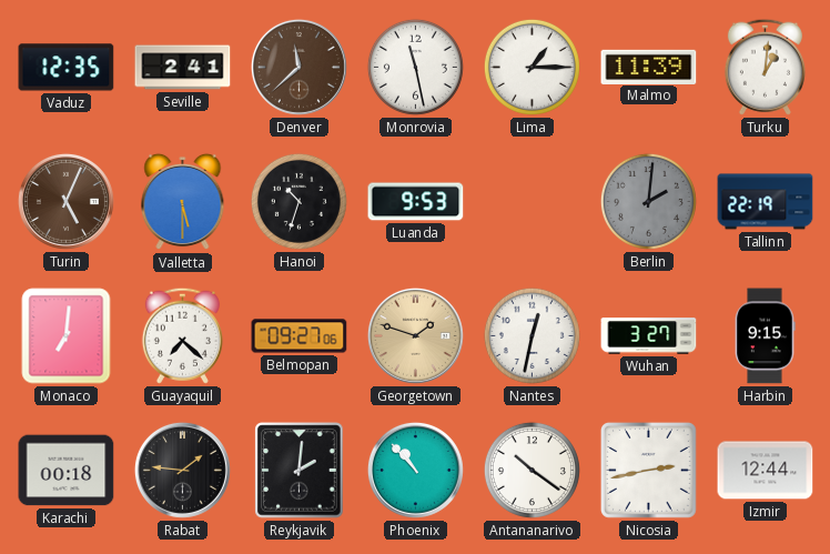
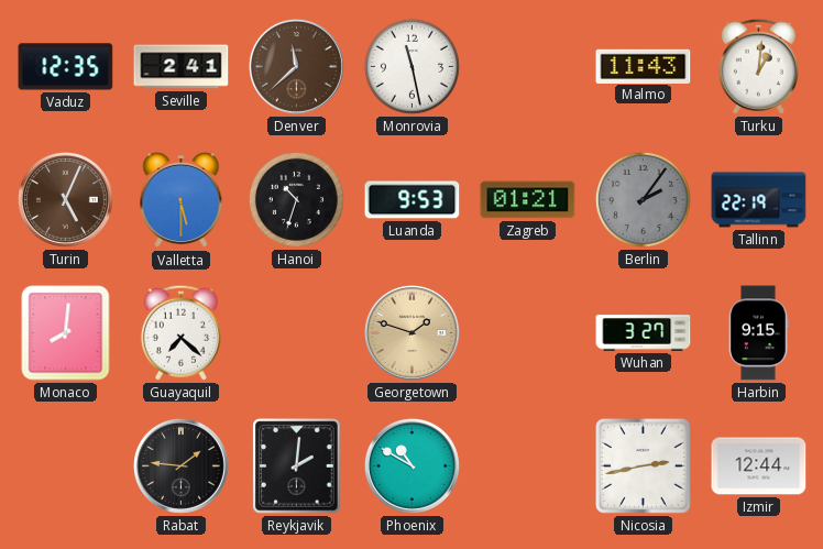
Lima: 1:15 -> none (532, 67)
Malmo: 11:39 -> 11:43 (644, 66)
Zagreb: none -> 01:21 (528, 200)
Berlin: 2:01 -> 2:06 (643, 199)
Monaco: 7:01 -> 8:01 (66, 333)
Belmopan: 09:27 -> none (300, 336)
Nantes: 12:32 -> none (532, 335)
Karachi: 00:18 -> none (67, 471)
Phoenix: 10:53 -> 10:50 (411, 465)
Antananarivo: 10:21 -> none (532, 470)
